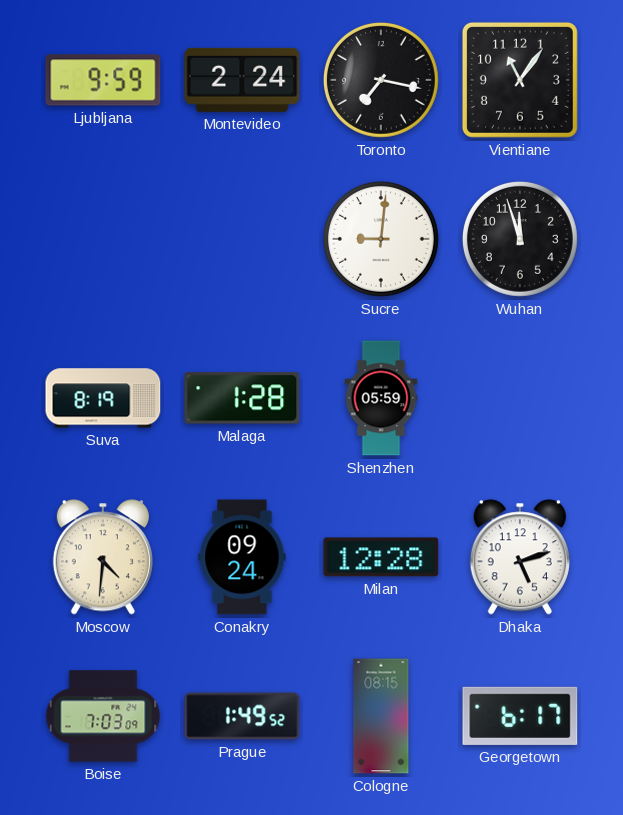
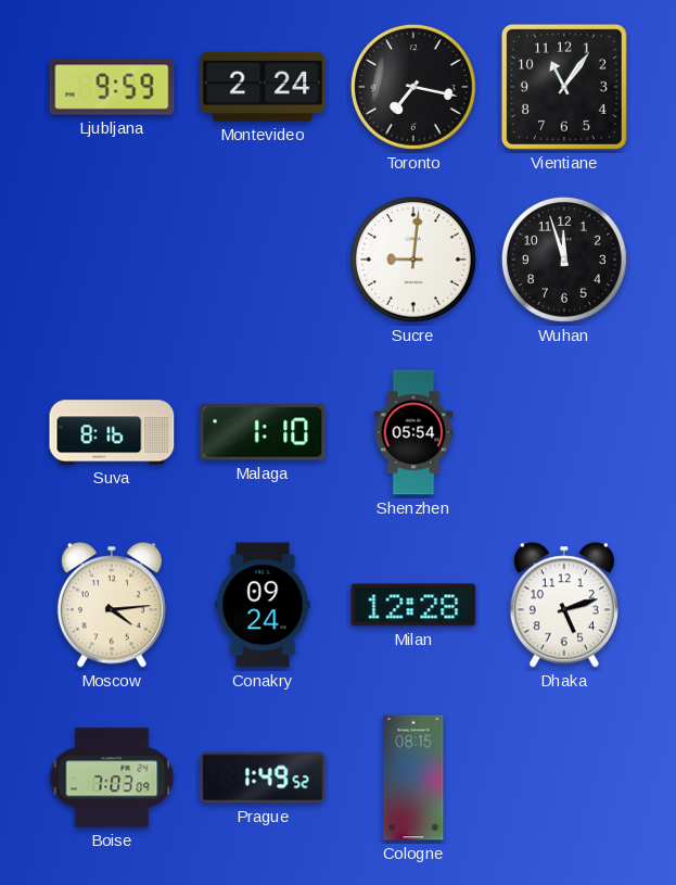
Suva: 8:19 -> 8:16 (112, 432)
Malaga: 1:28 -> 1:10 (263, 432)
Shenzhen: 05:59 -> 05:54 (413, 432)
Moscow: 4:31 -> 4:14 (112, 605)
Georgetown: 6:17 -> none (520, 716)
